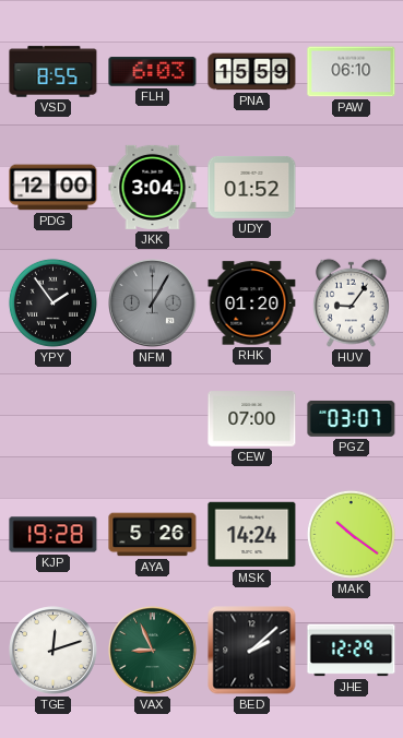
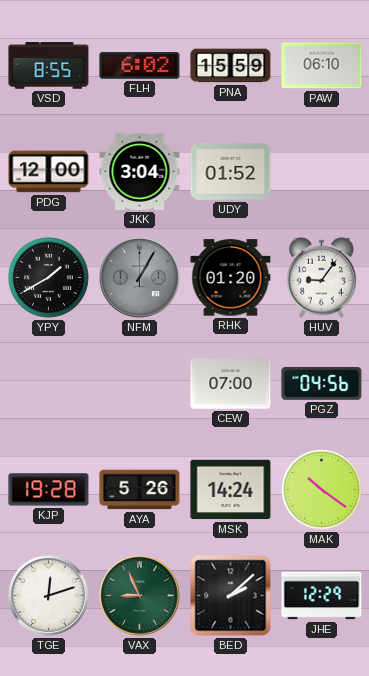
FLH: 6:03 -> 6:02 (140, 66)
YPY: 1:54 -> 1:40 (48, 277)
PGZ: 03:07 -> 04:56 (322, 383)
